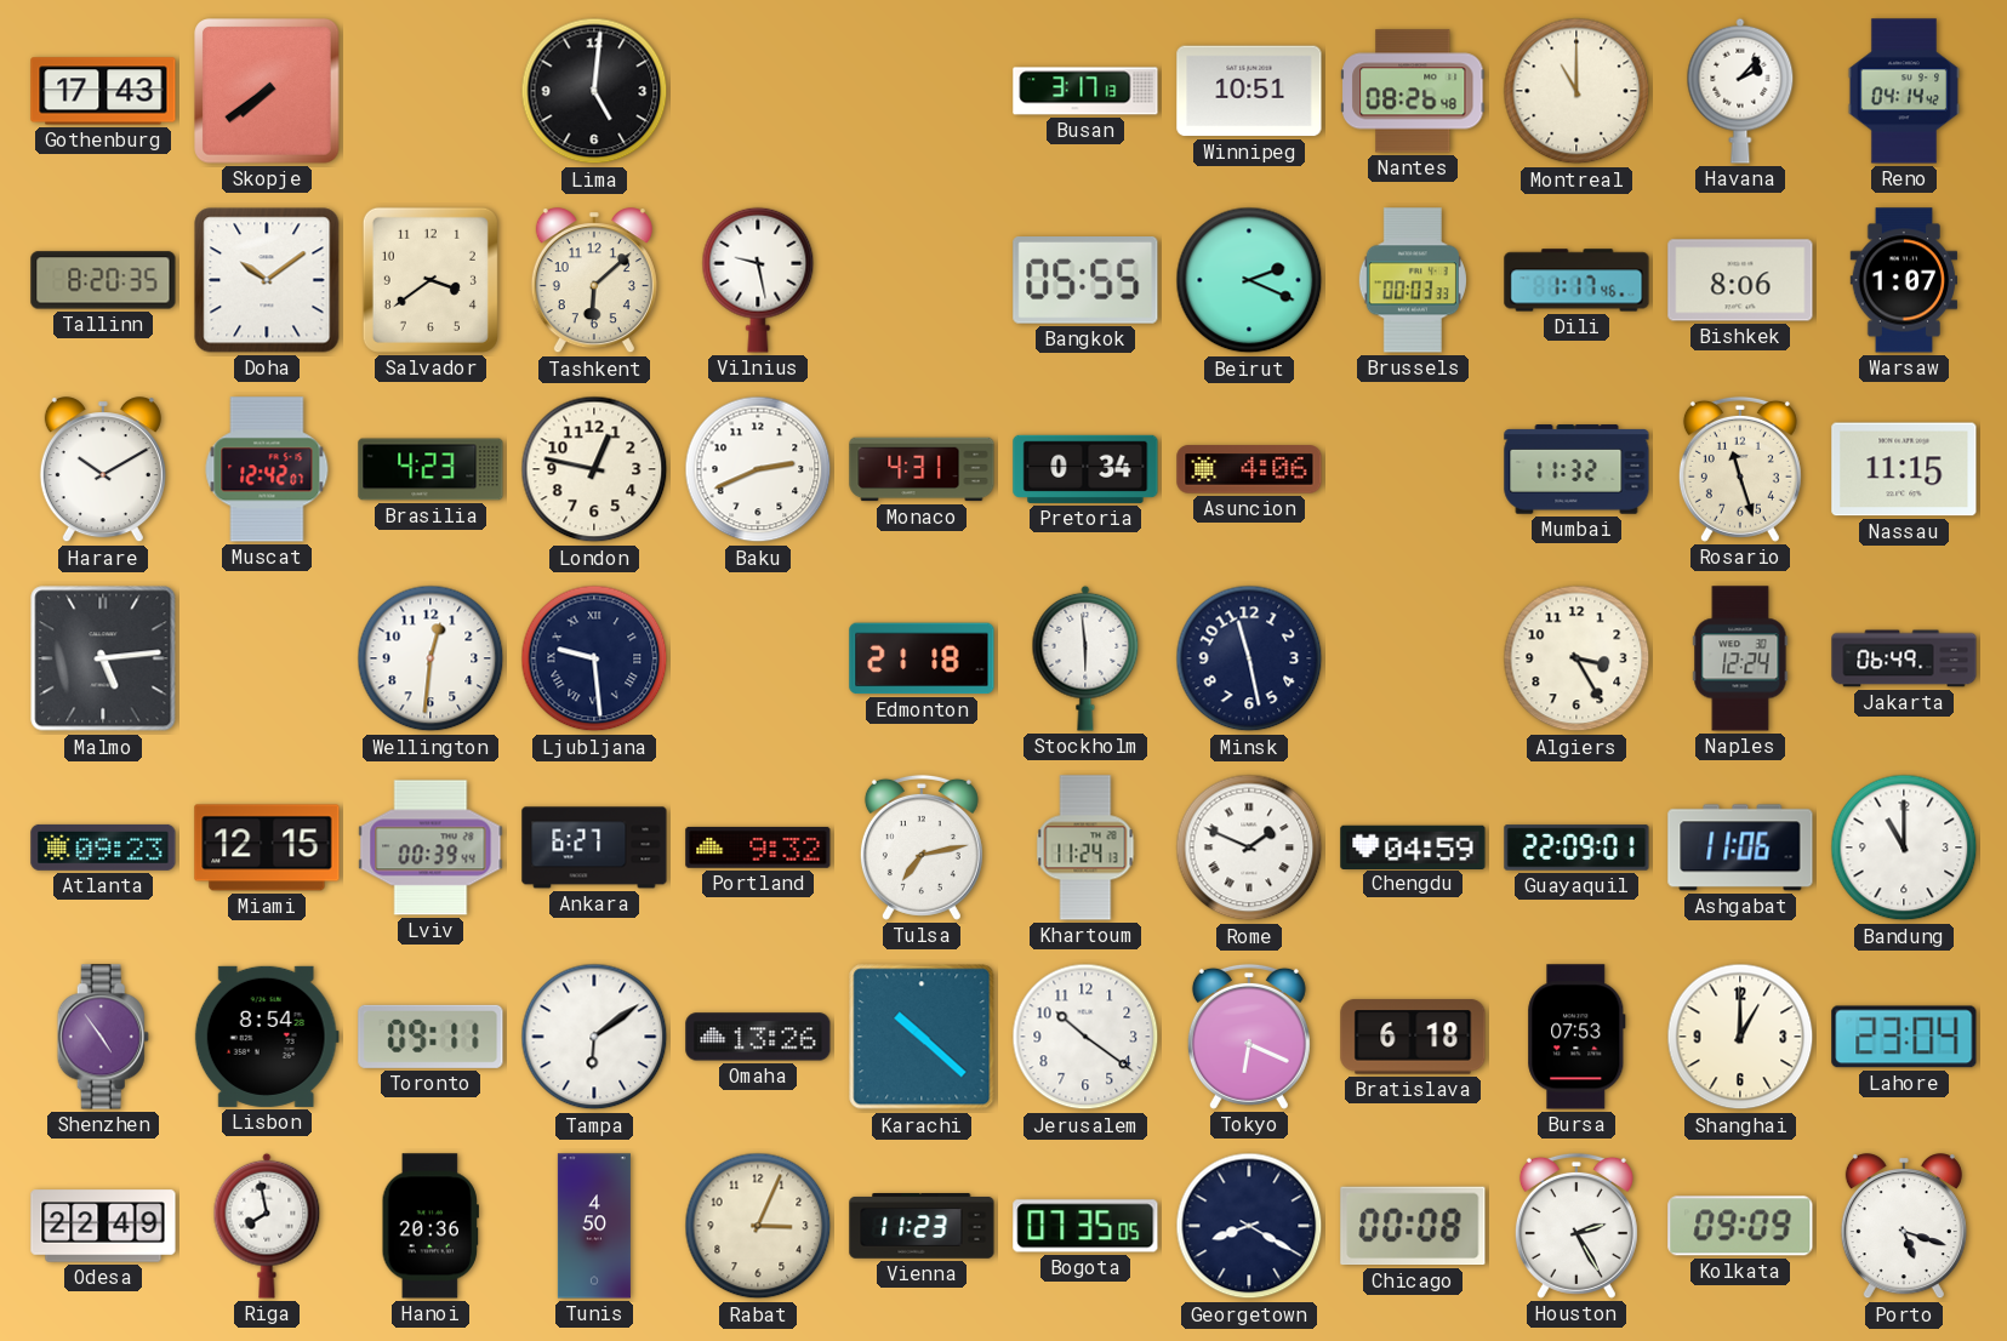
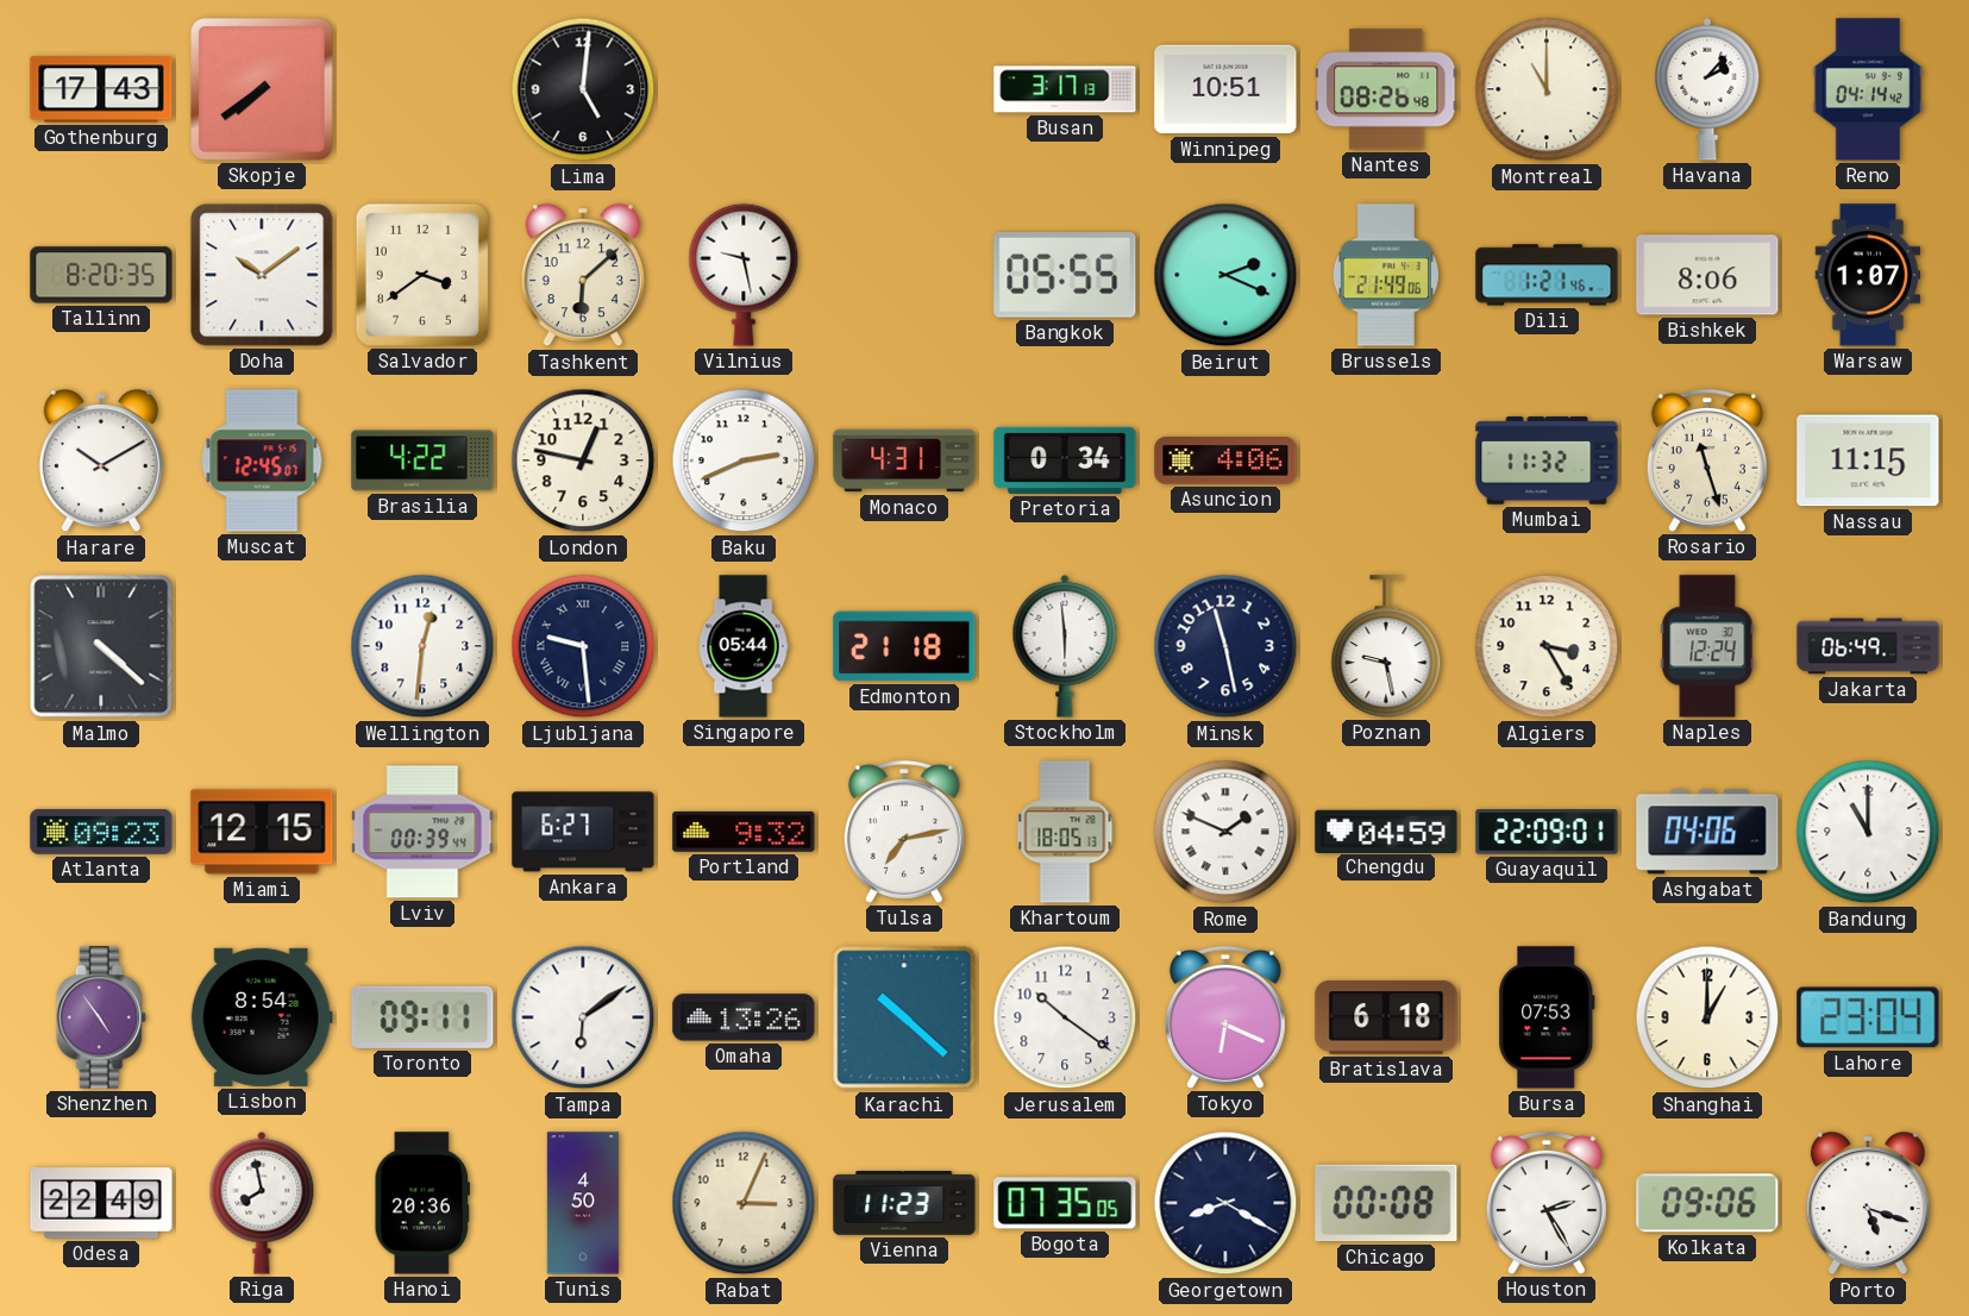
Brussels: 00:03 -> 21:49 (1386, 275)
Dili: 1:17 -> 1:21 (1547, 275)
Muscat: 12:42 -> 12:45 (262, 460)
Brasilia: 4:23 -> 4:22 (422, 460)
Malmo: 5:14 -> 4:22 (101, 646)
Singapore: none -> 05:44 (744, 646)
Poznan: none -> 9:28 (1386, 646)
Khartoum: 11:24 -> 18:05 (1065, 832)
Ashgabat: 11:06 -> 04:06 (1707, 832)
Kolkata: 09:09 -> 09:06 (1707, 1203)
